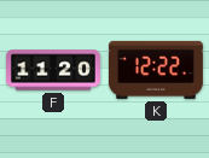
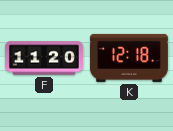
K: 12:22 -> 12:18 (129, 58)
